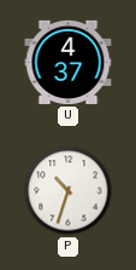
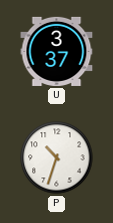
U: 4:37 -> 3:37 (57, 51)
